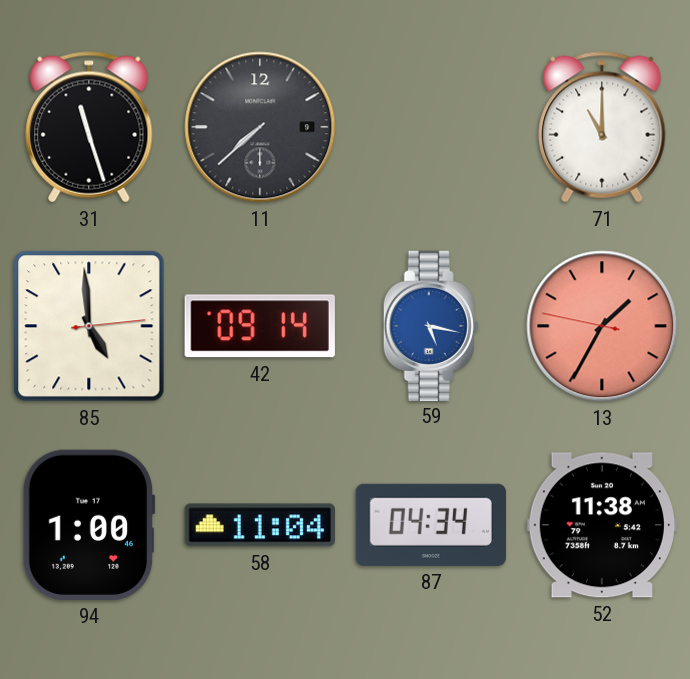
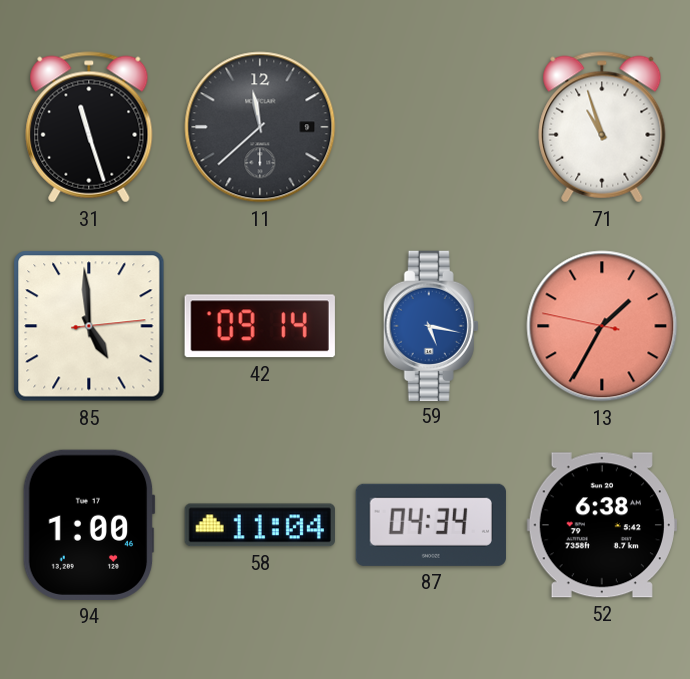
11: 7:38 -> 11:38 (260, 127)
71: 11:00 -> 10:57 (602, 127)
52: 11:38 -> 6:38 (602, 525)
